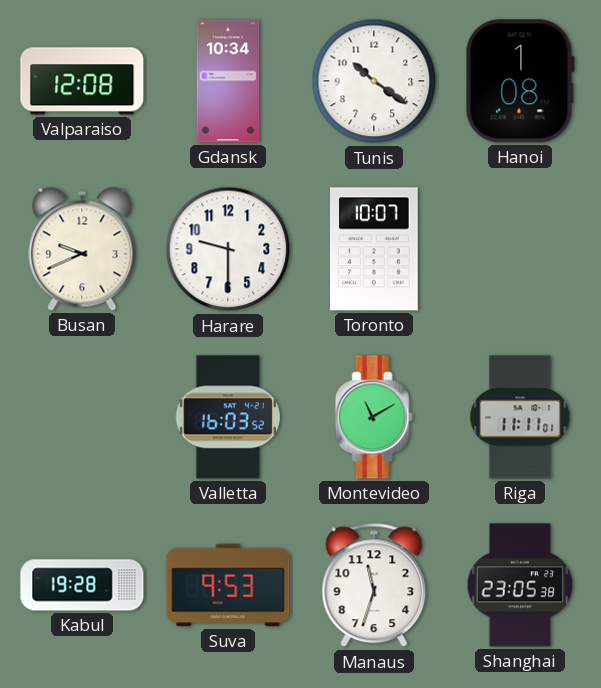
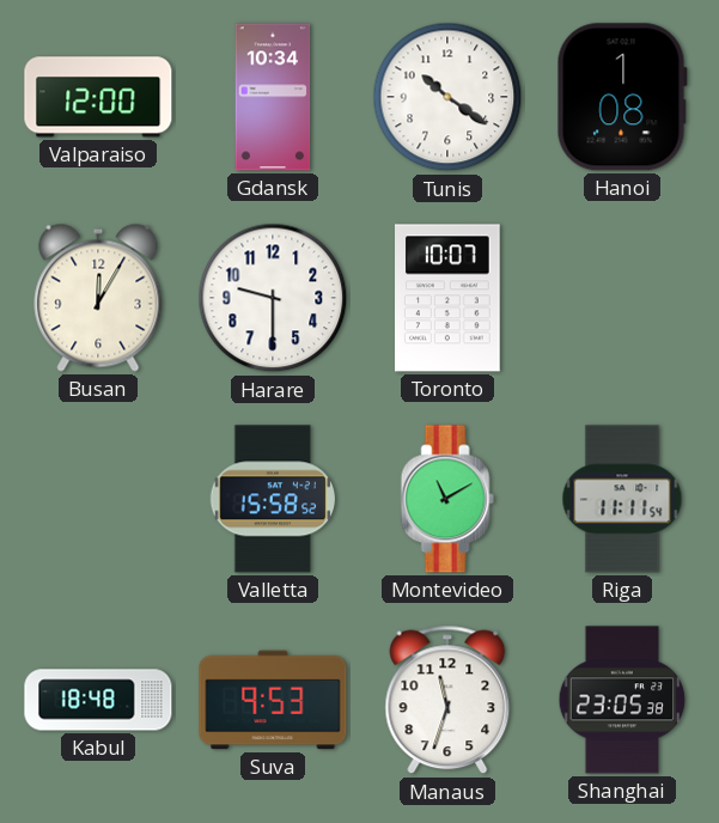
Valparaiso: 12:08 -> 12:00 (98, 97)
Busan: 9:41 -> 12:05 (98, 298)
Valletta: 16:03 -> 15:58 (273, 499)
Riga: 11:11:01 -> 11:11:54 (622, 499)
Kabul: 19:28 -> 18:48 (98, 700)
